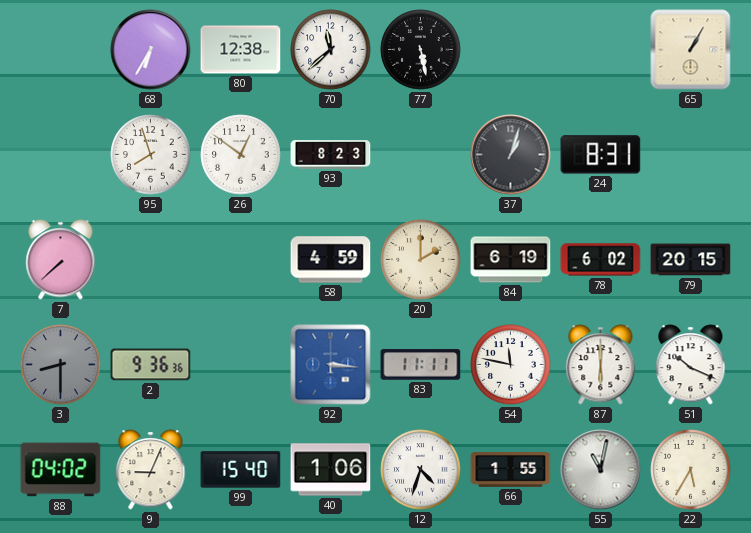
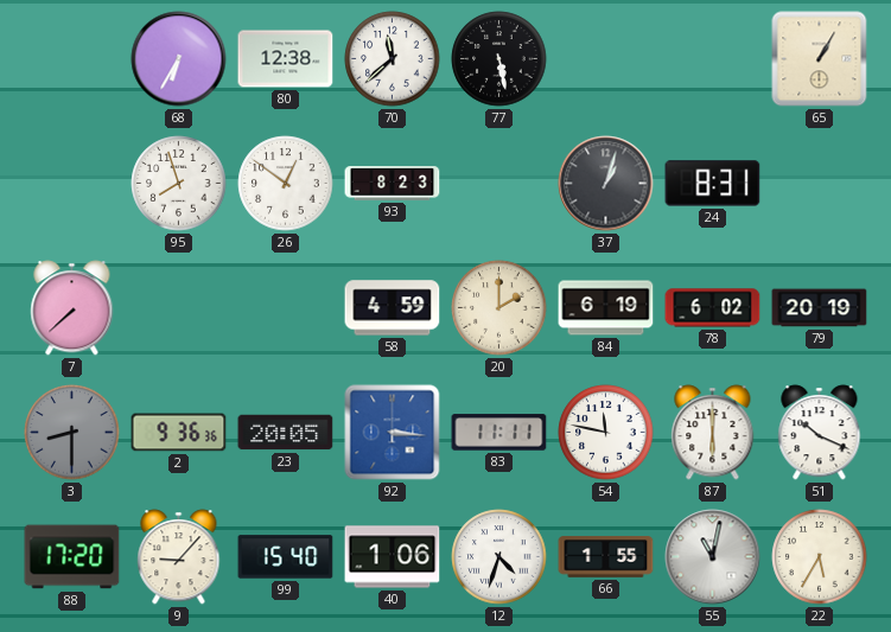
79: 20:15 -> 20:19 (820, 308)
23: none -> 20:05 (286, 433)
88: 04:02 -> 17:20 (72, 557)
9: 9:04 -> 9:07 (179, 557)
